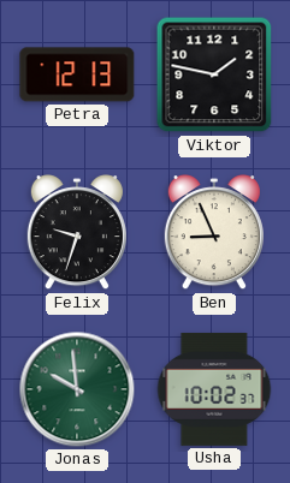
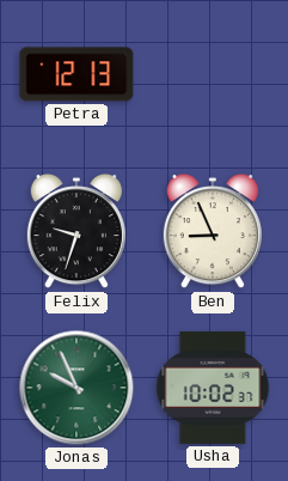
Viktor: 1:47 -> none (214, 74)
Jonas: 9:59 -> 9:56 (76, 388)
